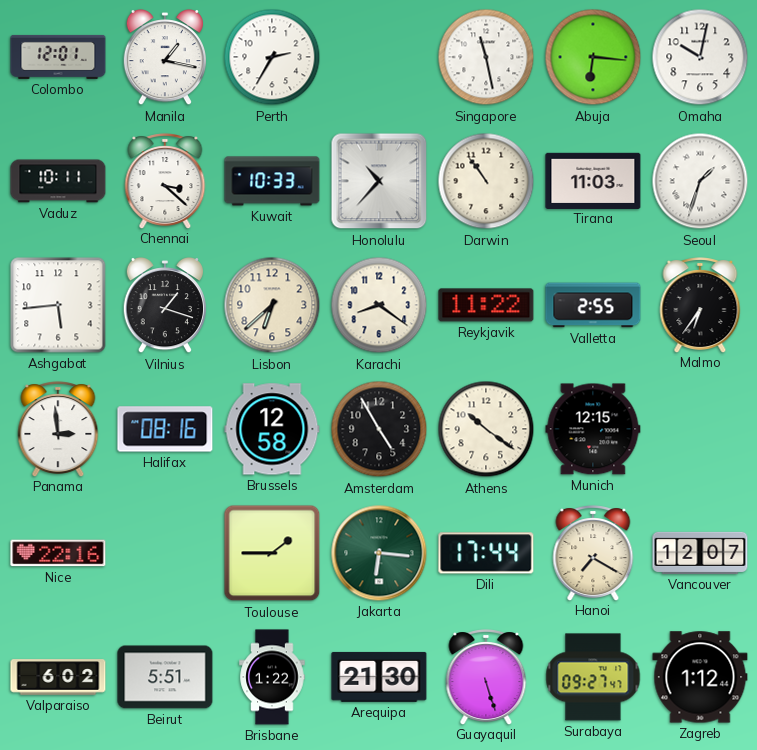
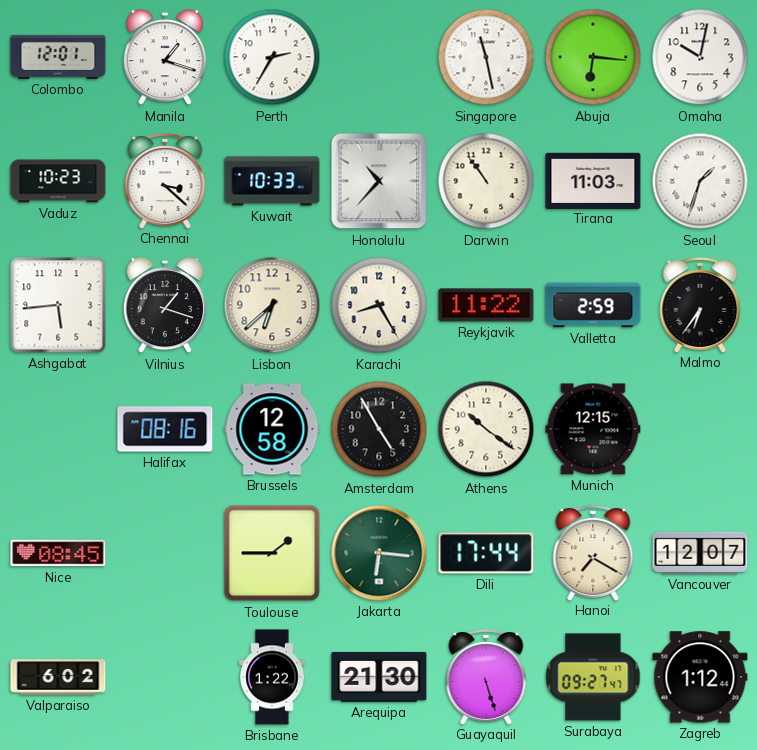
Manila: 1:17 -> 1:18 (164, 57)
Vaduz: 10:11 -> 10:23 (58, 181)
Karachi: 8:21 -> 8:25 (379, 305)
Valletta: 2:55 -> 2:59 (593, 305)
Panama: 2:59 -> none (58, 429)
Nice: 22:16 -> 08:45 (58, 553)
Beirut: 5:51 -> none (165, 677)
